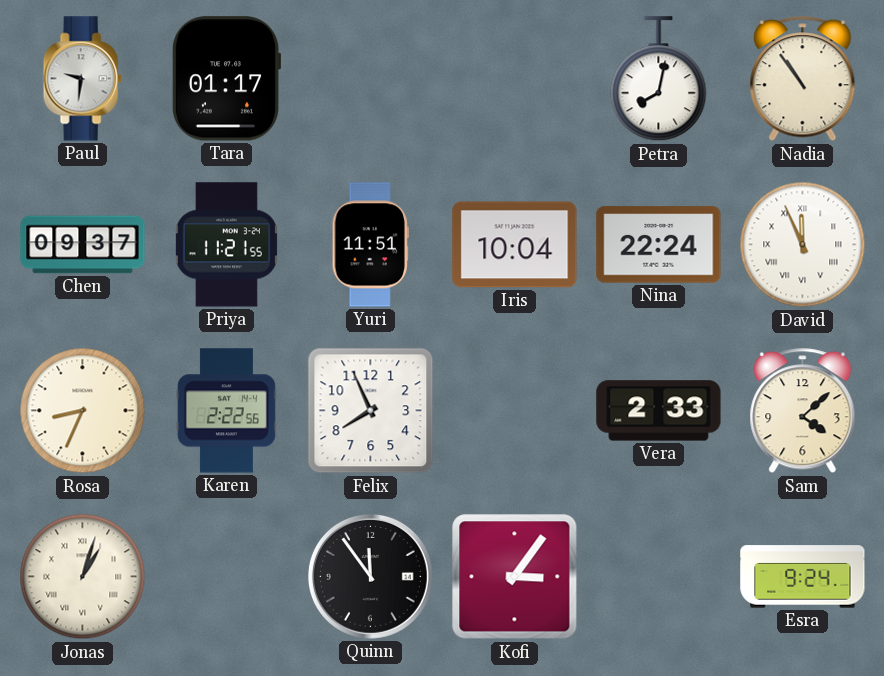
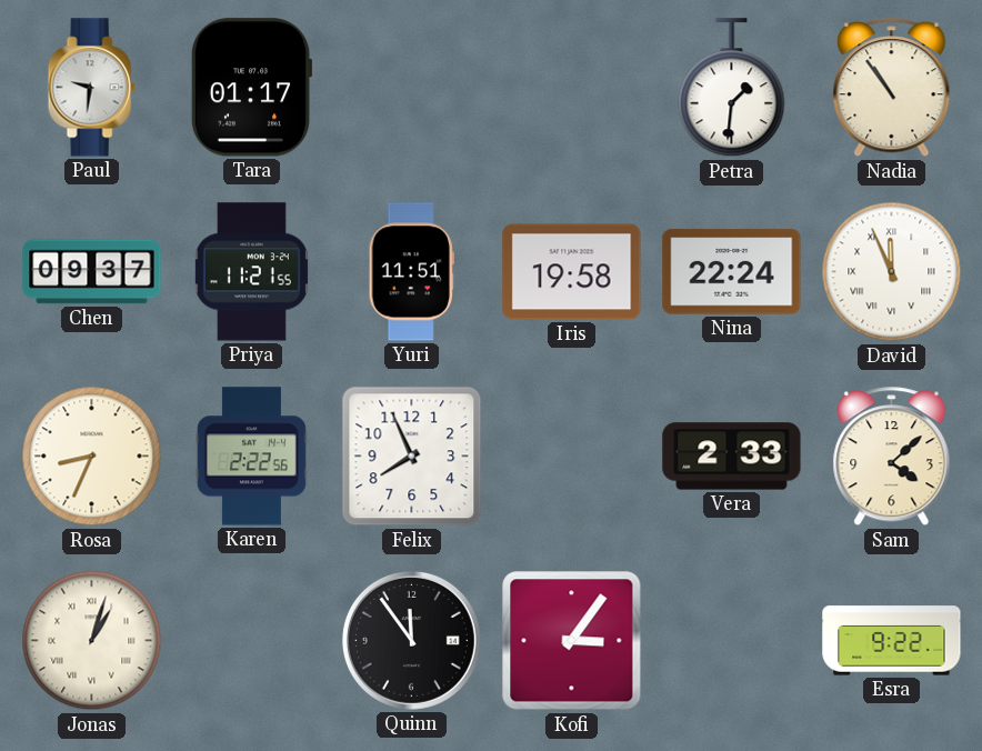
Petra: 8:02 -> 1:31 (732, 88)
Iris: 10:04 -> 19:58 (572, 272)
Esra: 9:24 -> 9:22 (892, 641)
